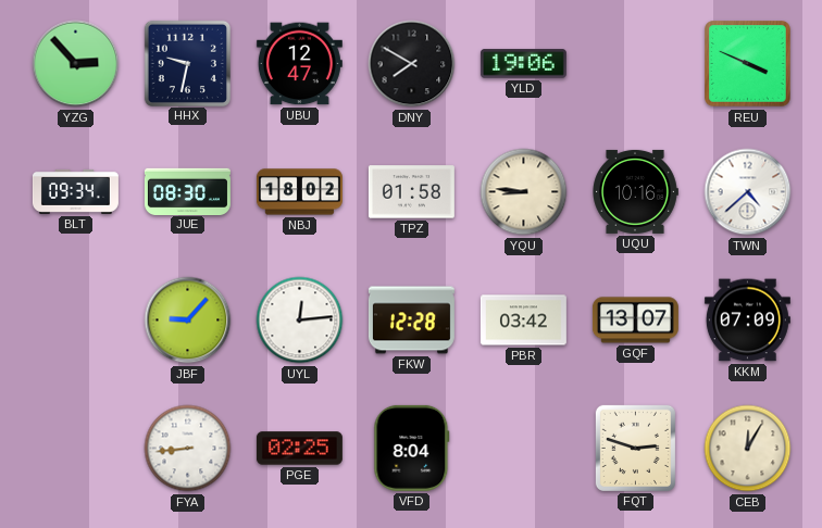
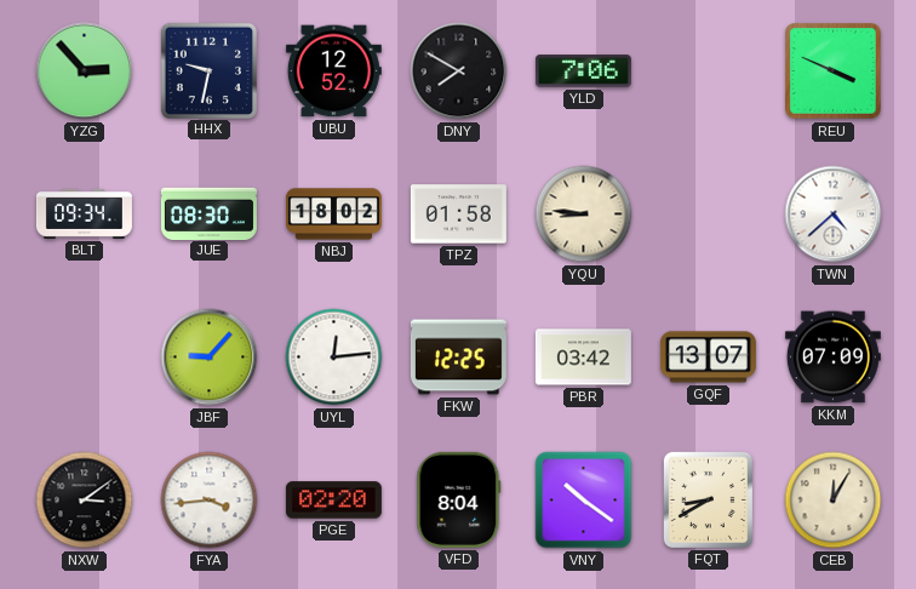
UBU: 12:47 -> 12:52 (333, 72)
YLD: 19:06 -> 7:06 (583, 72)
UQU: 10:16 -> none (635, 191)
FKW: 12:28 -> 12:25 (458, 358)
NXW: none -> 3:09 (85, 501)
FYA: 8:44 -> 3:44 (210, 501)
PGE: 02:25 -> 02:20 (333, 501)
VNY: none -> 10:21 (584, 501)
FQT: 2:48 -> 8:40 (708, 499)
